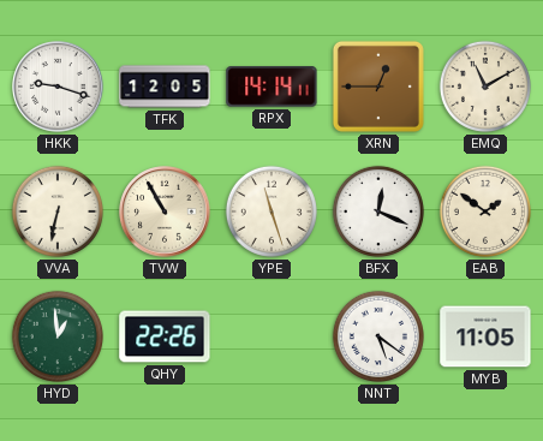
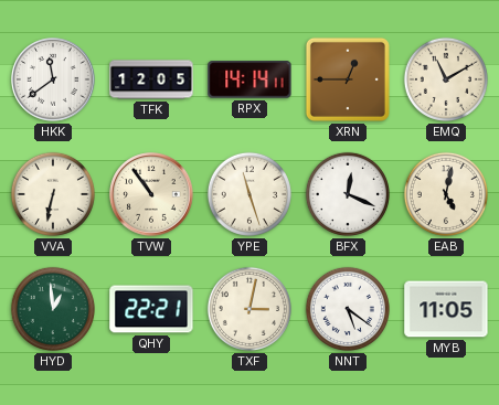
HKK: 9:18 -> 11:39 (53, 79)
TVW: 10:55 -> 10:54 (151, 194)
EAB: 1:51 -> 5:02 (446, 194)
QHY: 22:26 -> 22:21 (151, 309)
TXF: none -> 3:02 (250, 309)
